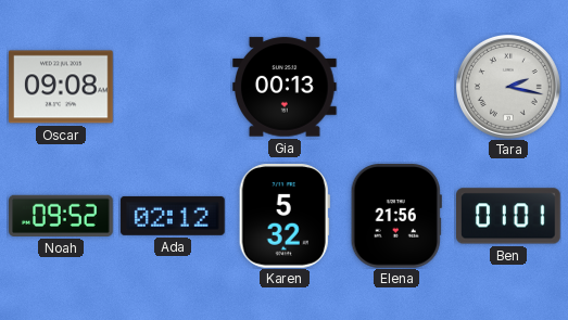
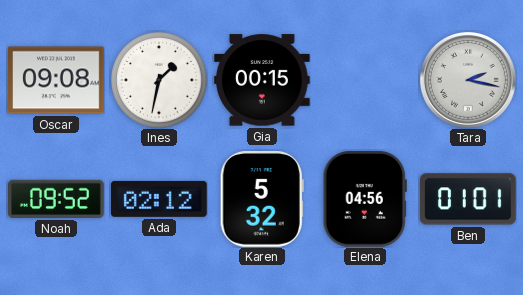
Ines: none -> 1:32 (159, 80)
Gia: 00:13 -> 00:15 (263, 80)
Elena: 21:56 -> 04:56 (365, 199)
